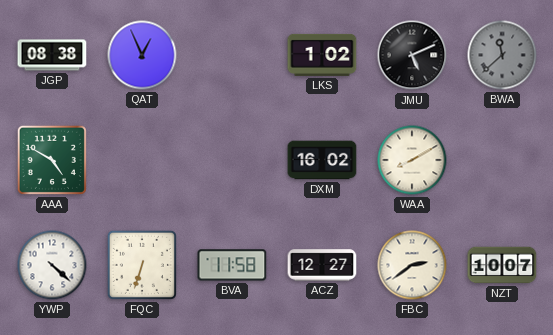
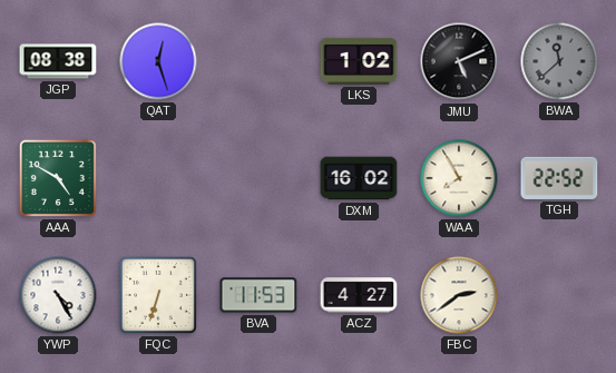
QAT: 12:56 -> 12:27 (158, 61)
WAA: 8:10 -> 7:55 (459, 178)
TGH: none -> 22:52 (559, 178)
YWP: 4:22 -> 4:25 (58, 295)
BVA: 11:58 -> 11:53 (258, 295)
ACZ: 12:27 -> 4:27 (359, 295)
NZT: 10:07 -> none (502, 265)
